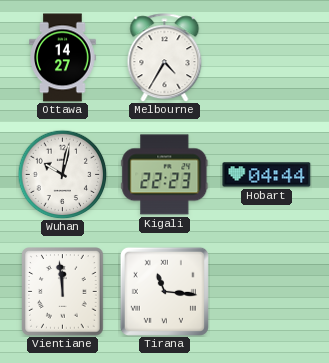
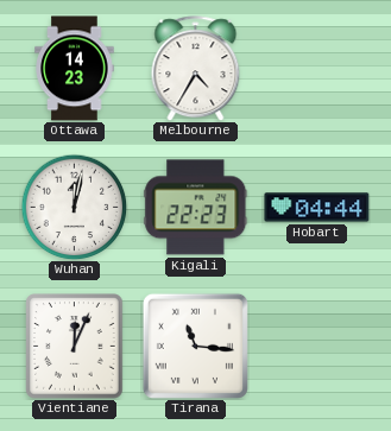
Ottawa: 14:27 -> 14:23 (75, 69)
Wuhan: 10:02 -> 12:02 (74, 207)
Vientiane: 11:59 -> 12:04 (75, 347)
